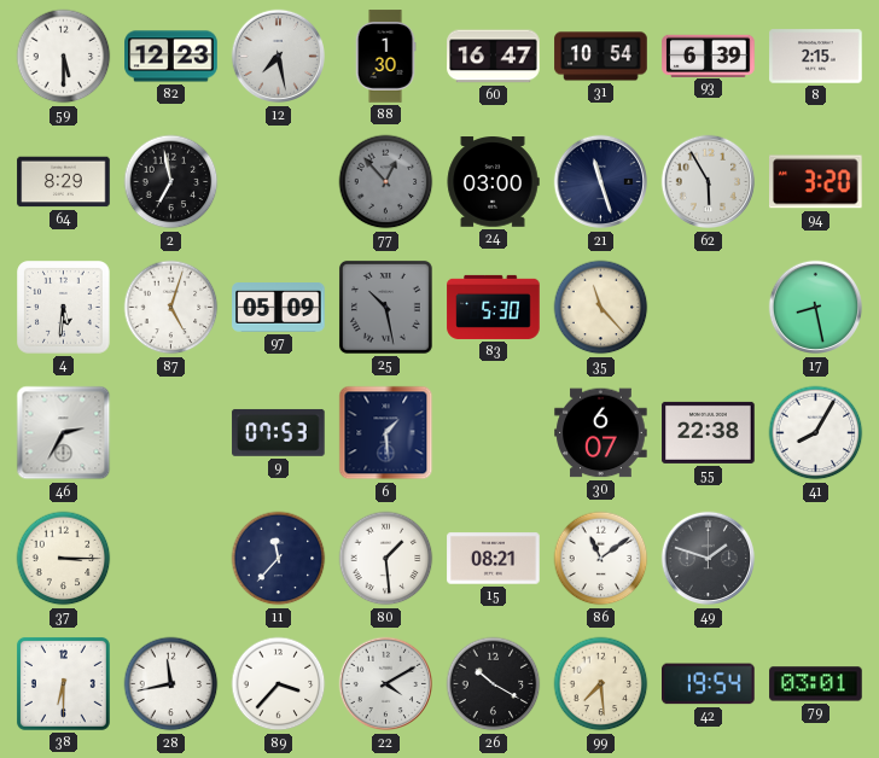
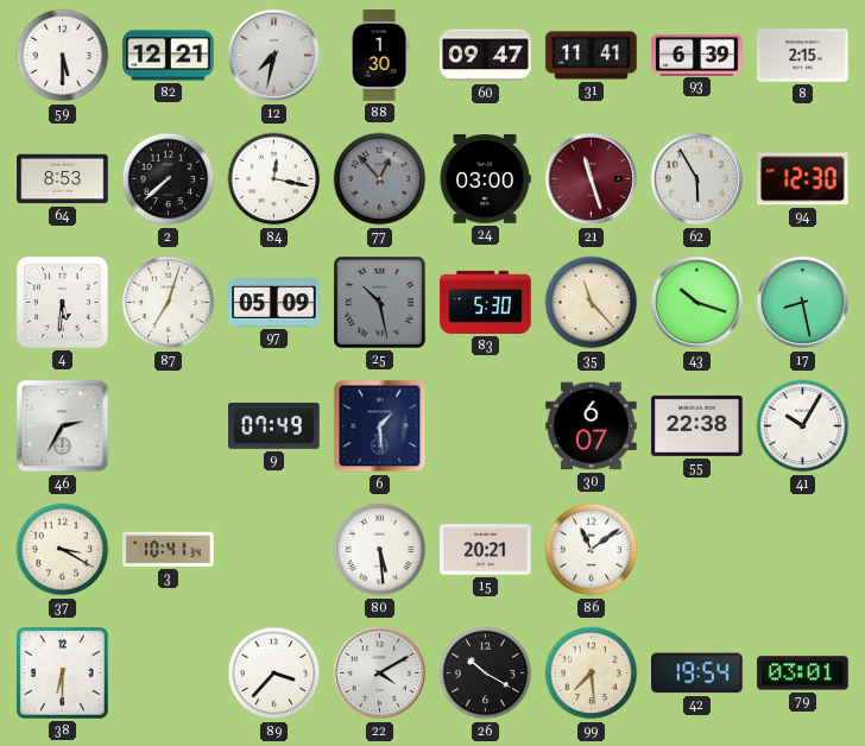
82: 12:23 -> 12:21 (169, 56)
12: 7:28 -> 7:32 (274, 56)
60: 16:47 -> 09:47 (486, 56)
31: 10:54 -> 11:41 (592, 56)
64: 8:29 -> 8:53 (63, 179)
2: 6:58 -> 7:38 (169, 179)
84: none -> 12:17 (274, 179)
21 dial: navy -> burgundy (592, 179)
94: 3:20 -> 12:30 (803, 179)
87: 5:03 -> 7:03 (169, 303)
43: none -> 10:18 (697, 303)
9: 07:53 -> 07:49 (274, 425)
41: 8:05 -> 10:05 (803, 426)
37: 3:15 -> 3:20 (63, 550)
3: none -> 10:41 (169, 549)
11: 11:37 -> none (279, 559)
80: 1:29 -> 5:29 (380, 550)
15: 08:21 -> 20:21 (486, 550)
49: 1:48 -> none (709, 559)
28: 11:43 -> none (171, 684)
